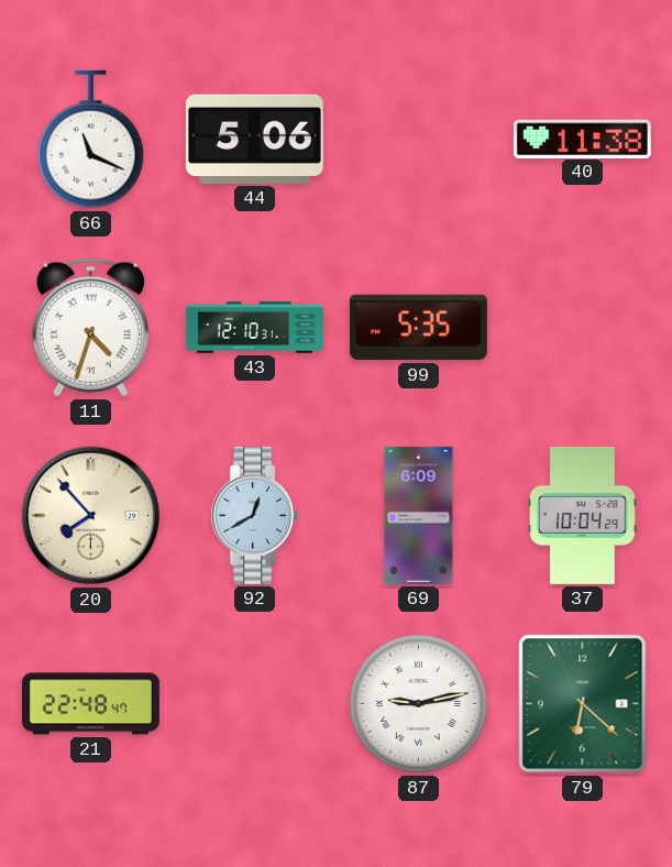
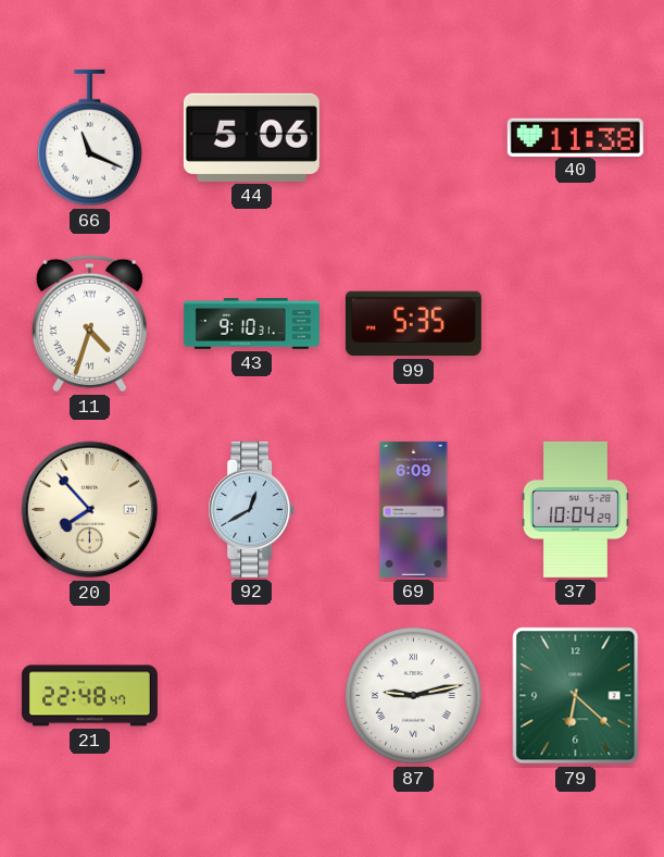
43: 12:10 -> 9:10 (251, 324)
